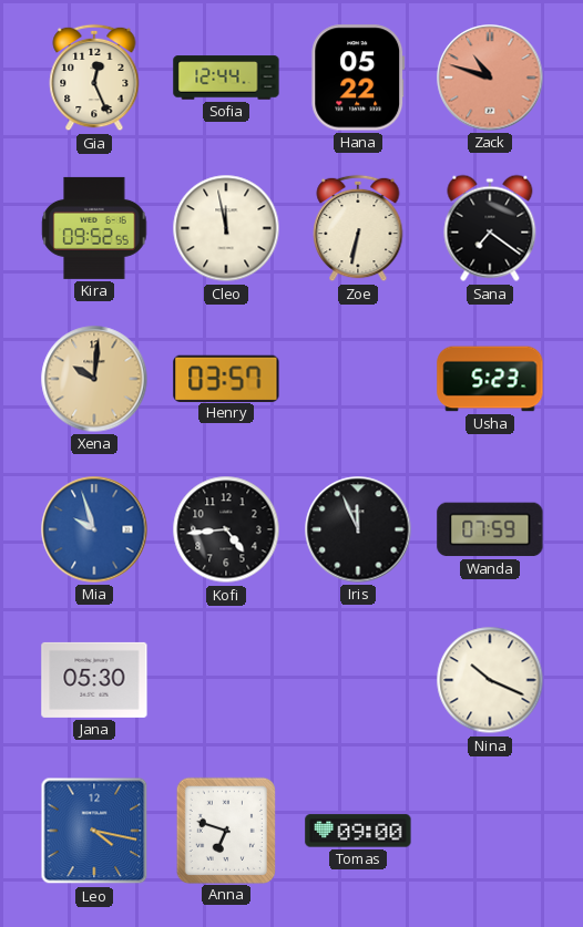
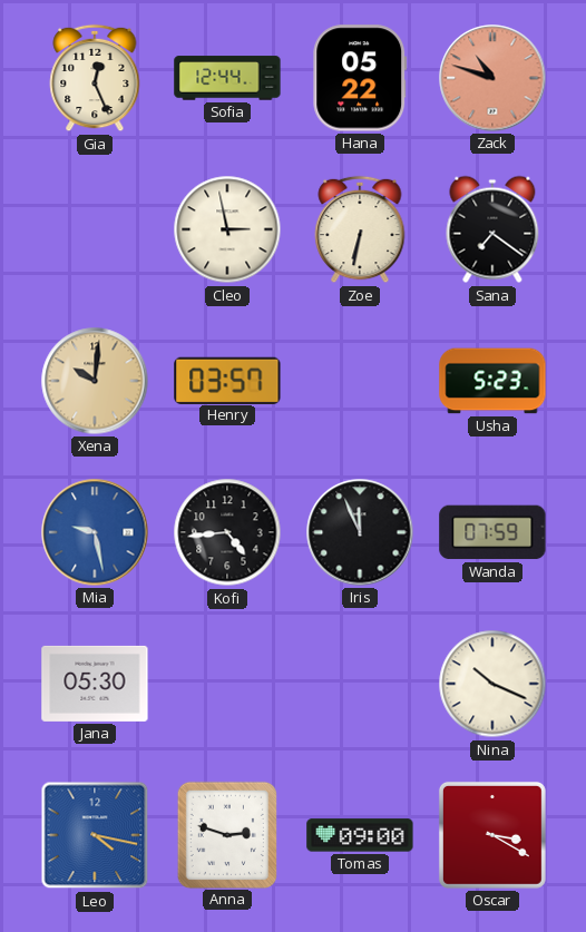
Kira: 09:52 -> none (94, 228)
Cleo: 11:58 -> 2:58 (227, 229)
Mia: 9:57 -> 9:28 (95, 532)
Anna: 6:48 -> 2:48 (226, 834)
Oscar: none -> 3:20 (492, 835)
